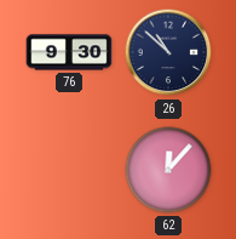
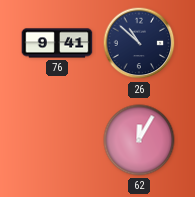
76: 9:30 -> 9:41 (57, 43)
62: 12:07 -> 12:05 (139, 140)
